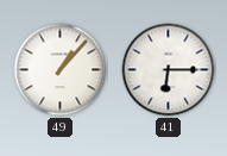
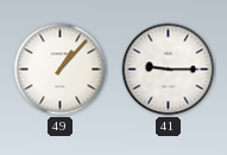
41: 6:15 -> 9:15 (169, 70)
